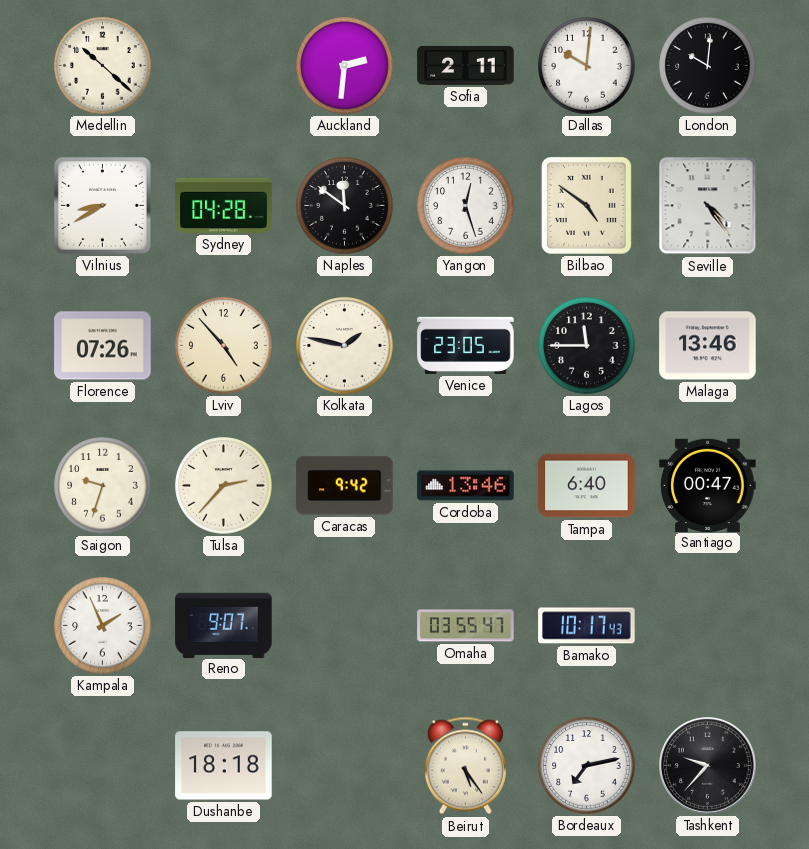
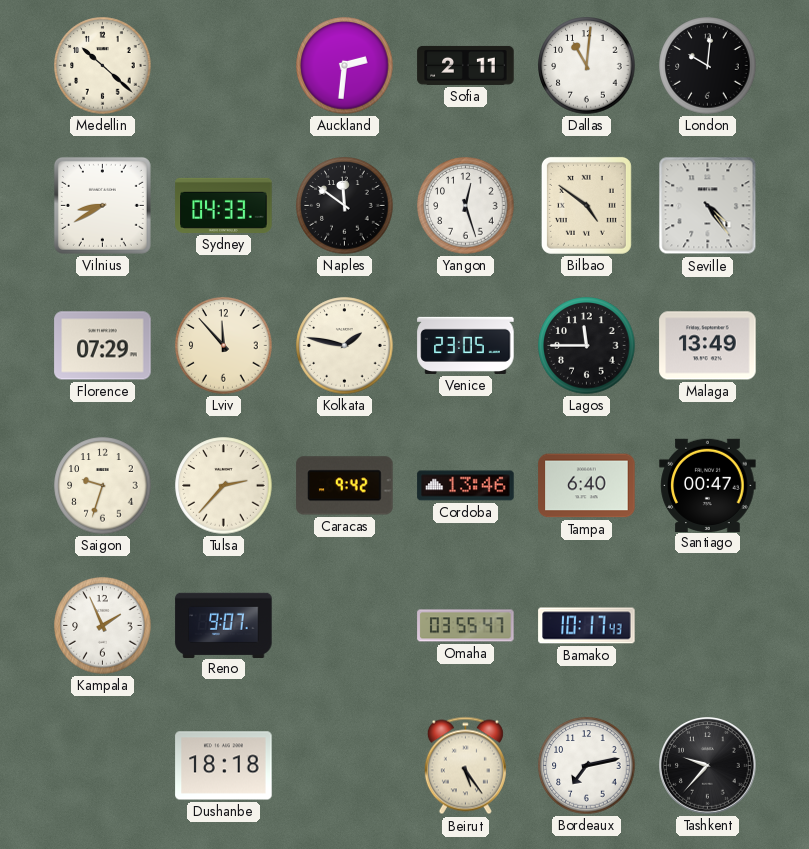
Dallas: 10:01 -> 11:01 (587, 66)
Sydney: 04:28 -> 04:33 (224, 205)
Florence: 07:26 -> 07:29 (103, 346)
Lviv: 4:53 -> 11:53 (224, 346)
Malaga: 13:46 -> 13:49 (708, 346)
